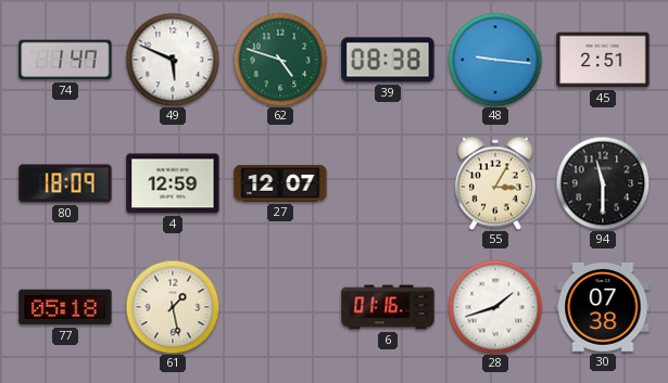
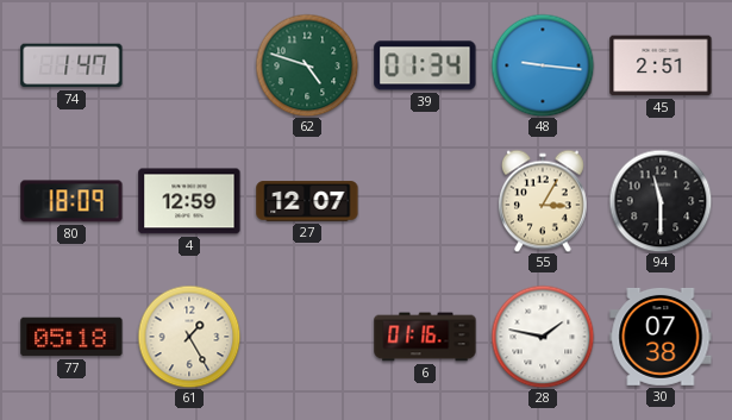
49: 5:49 -> none (173, 60)
39: 08:38 -> 01:34 (425, 65)
61: 1:28 -> 1:25 (189, 337)
28: 1:42 -> 1:47 (543, 337)
